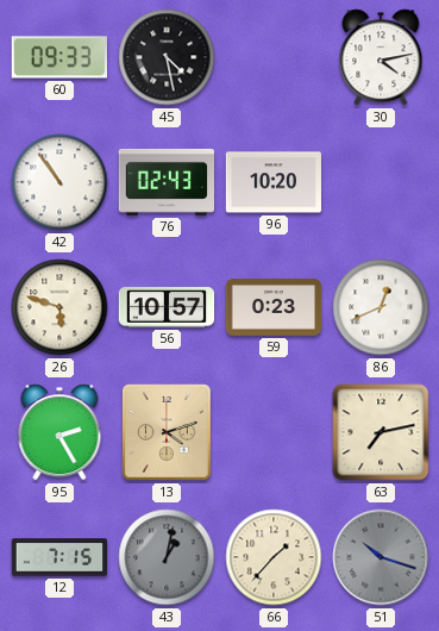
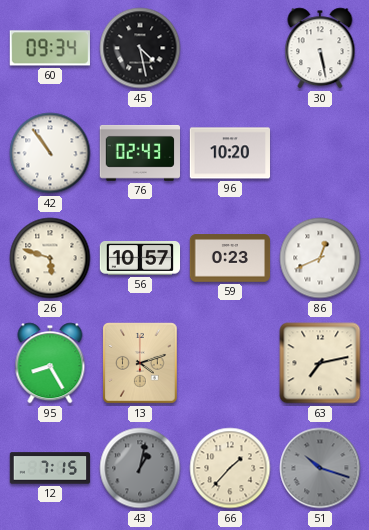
60: 09:33 -> 09:34 (50, 48)
30: 4:13 -> 5:28 (320, 48)
95: 2:25 -> 8:25 (50, 363)
